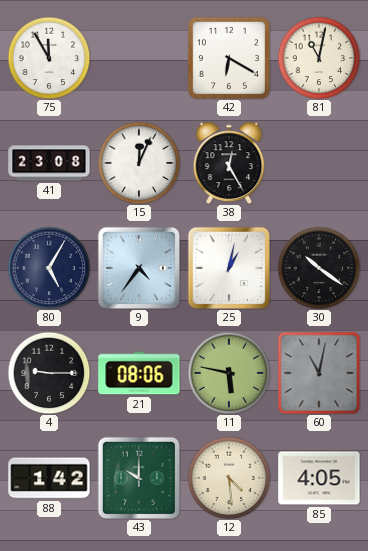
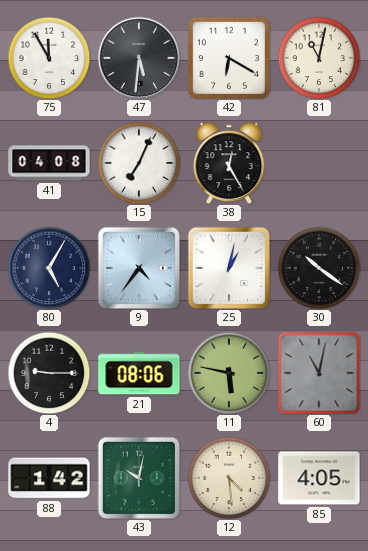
47: none -> 5:31 (139, 58)
41: 23:08 -> 04:08 (49, 163)
15: 12:04 -> 7:04 (139, 163)
43: 10:00 -> 10:02 (138, 477)
